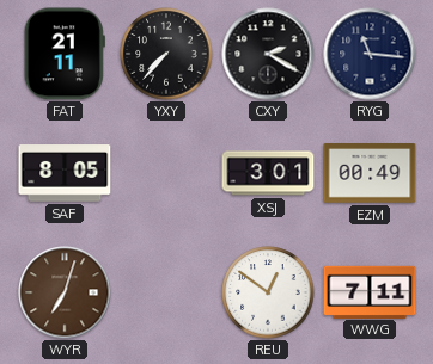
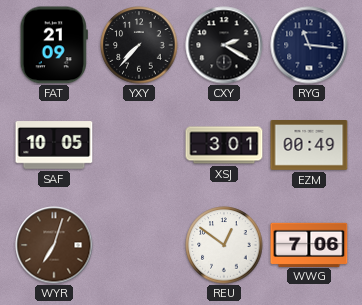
FAT: 21:11 -> 21:09 (54, 45)
SAF: 8:05 -> 10:05 (54, 145)
WWG: 7:11 -> 7:06 (309, 244)
